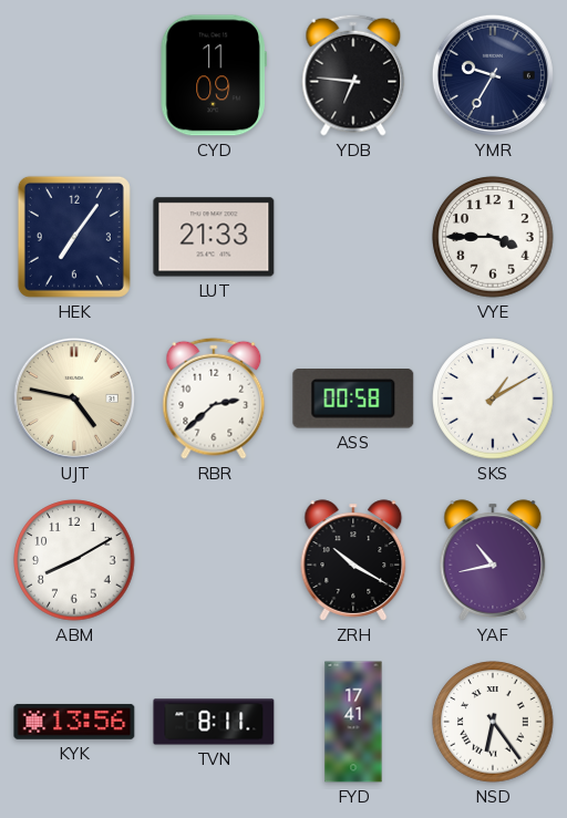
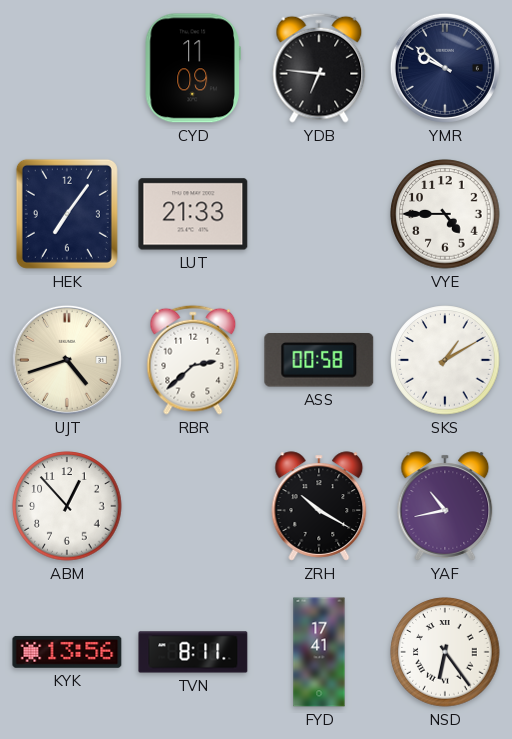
YMR: 9:35 -> 9:51 (445, 68)
VYE: 3:45 -> 4:45 (445, 214)
UJT: 4:47 -> 4:42 (67, 360)
ABM: 8:10 -> 12:53 (67, 506)
